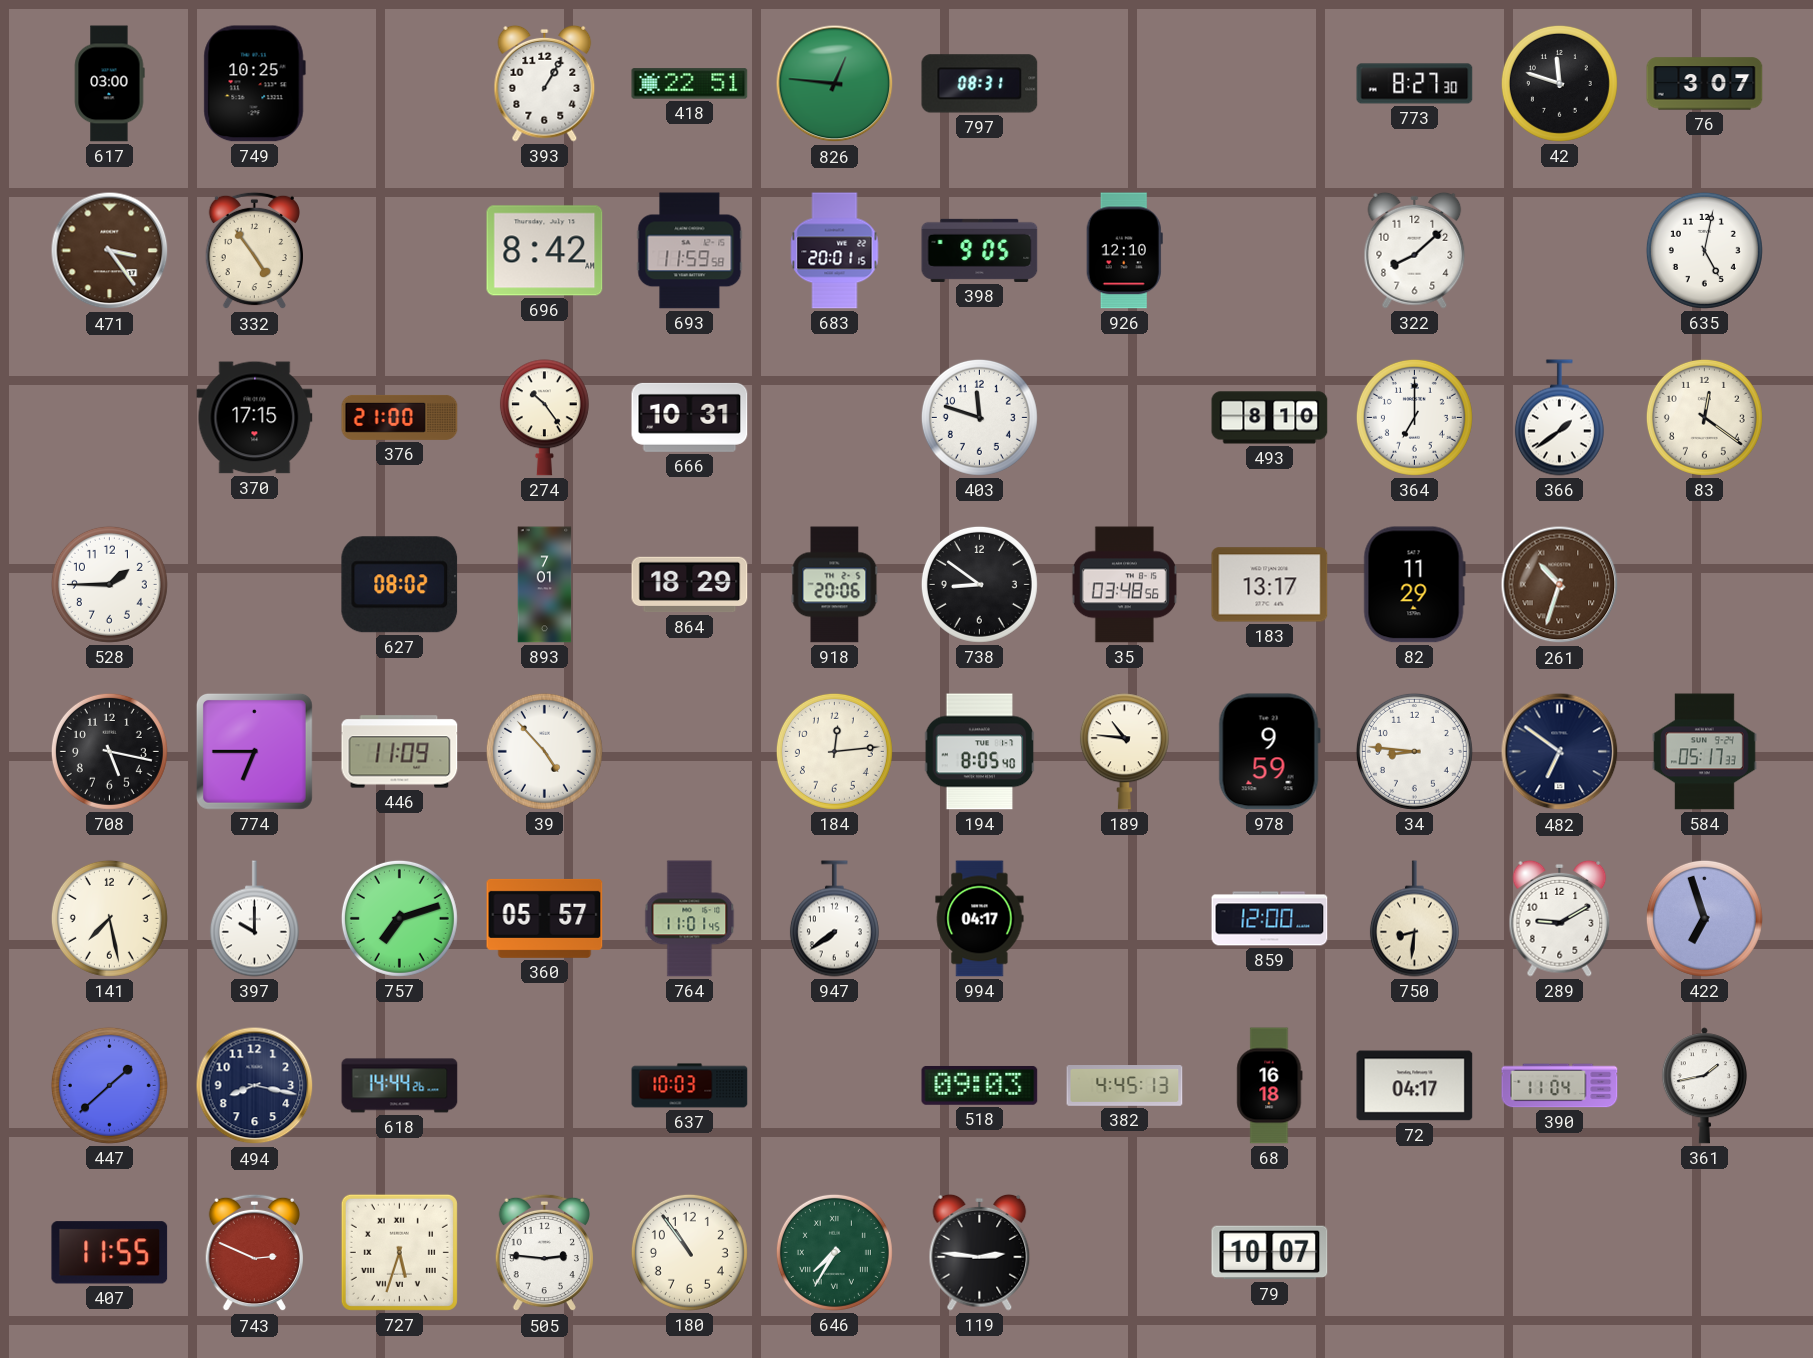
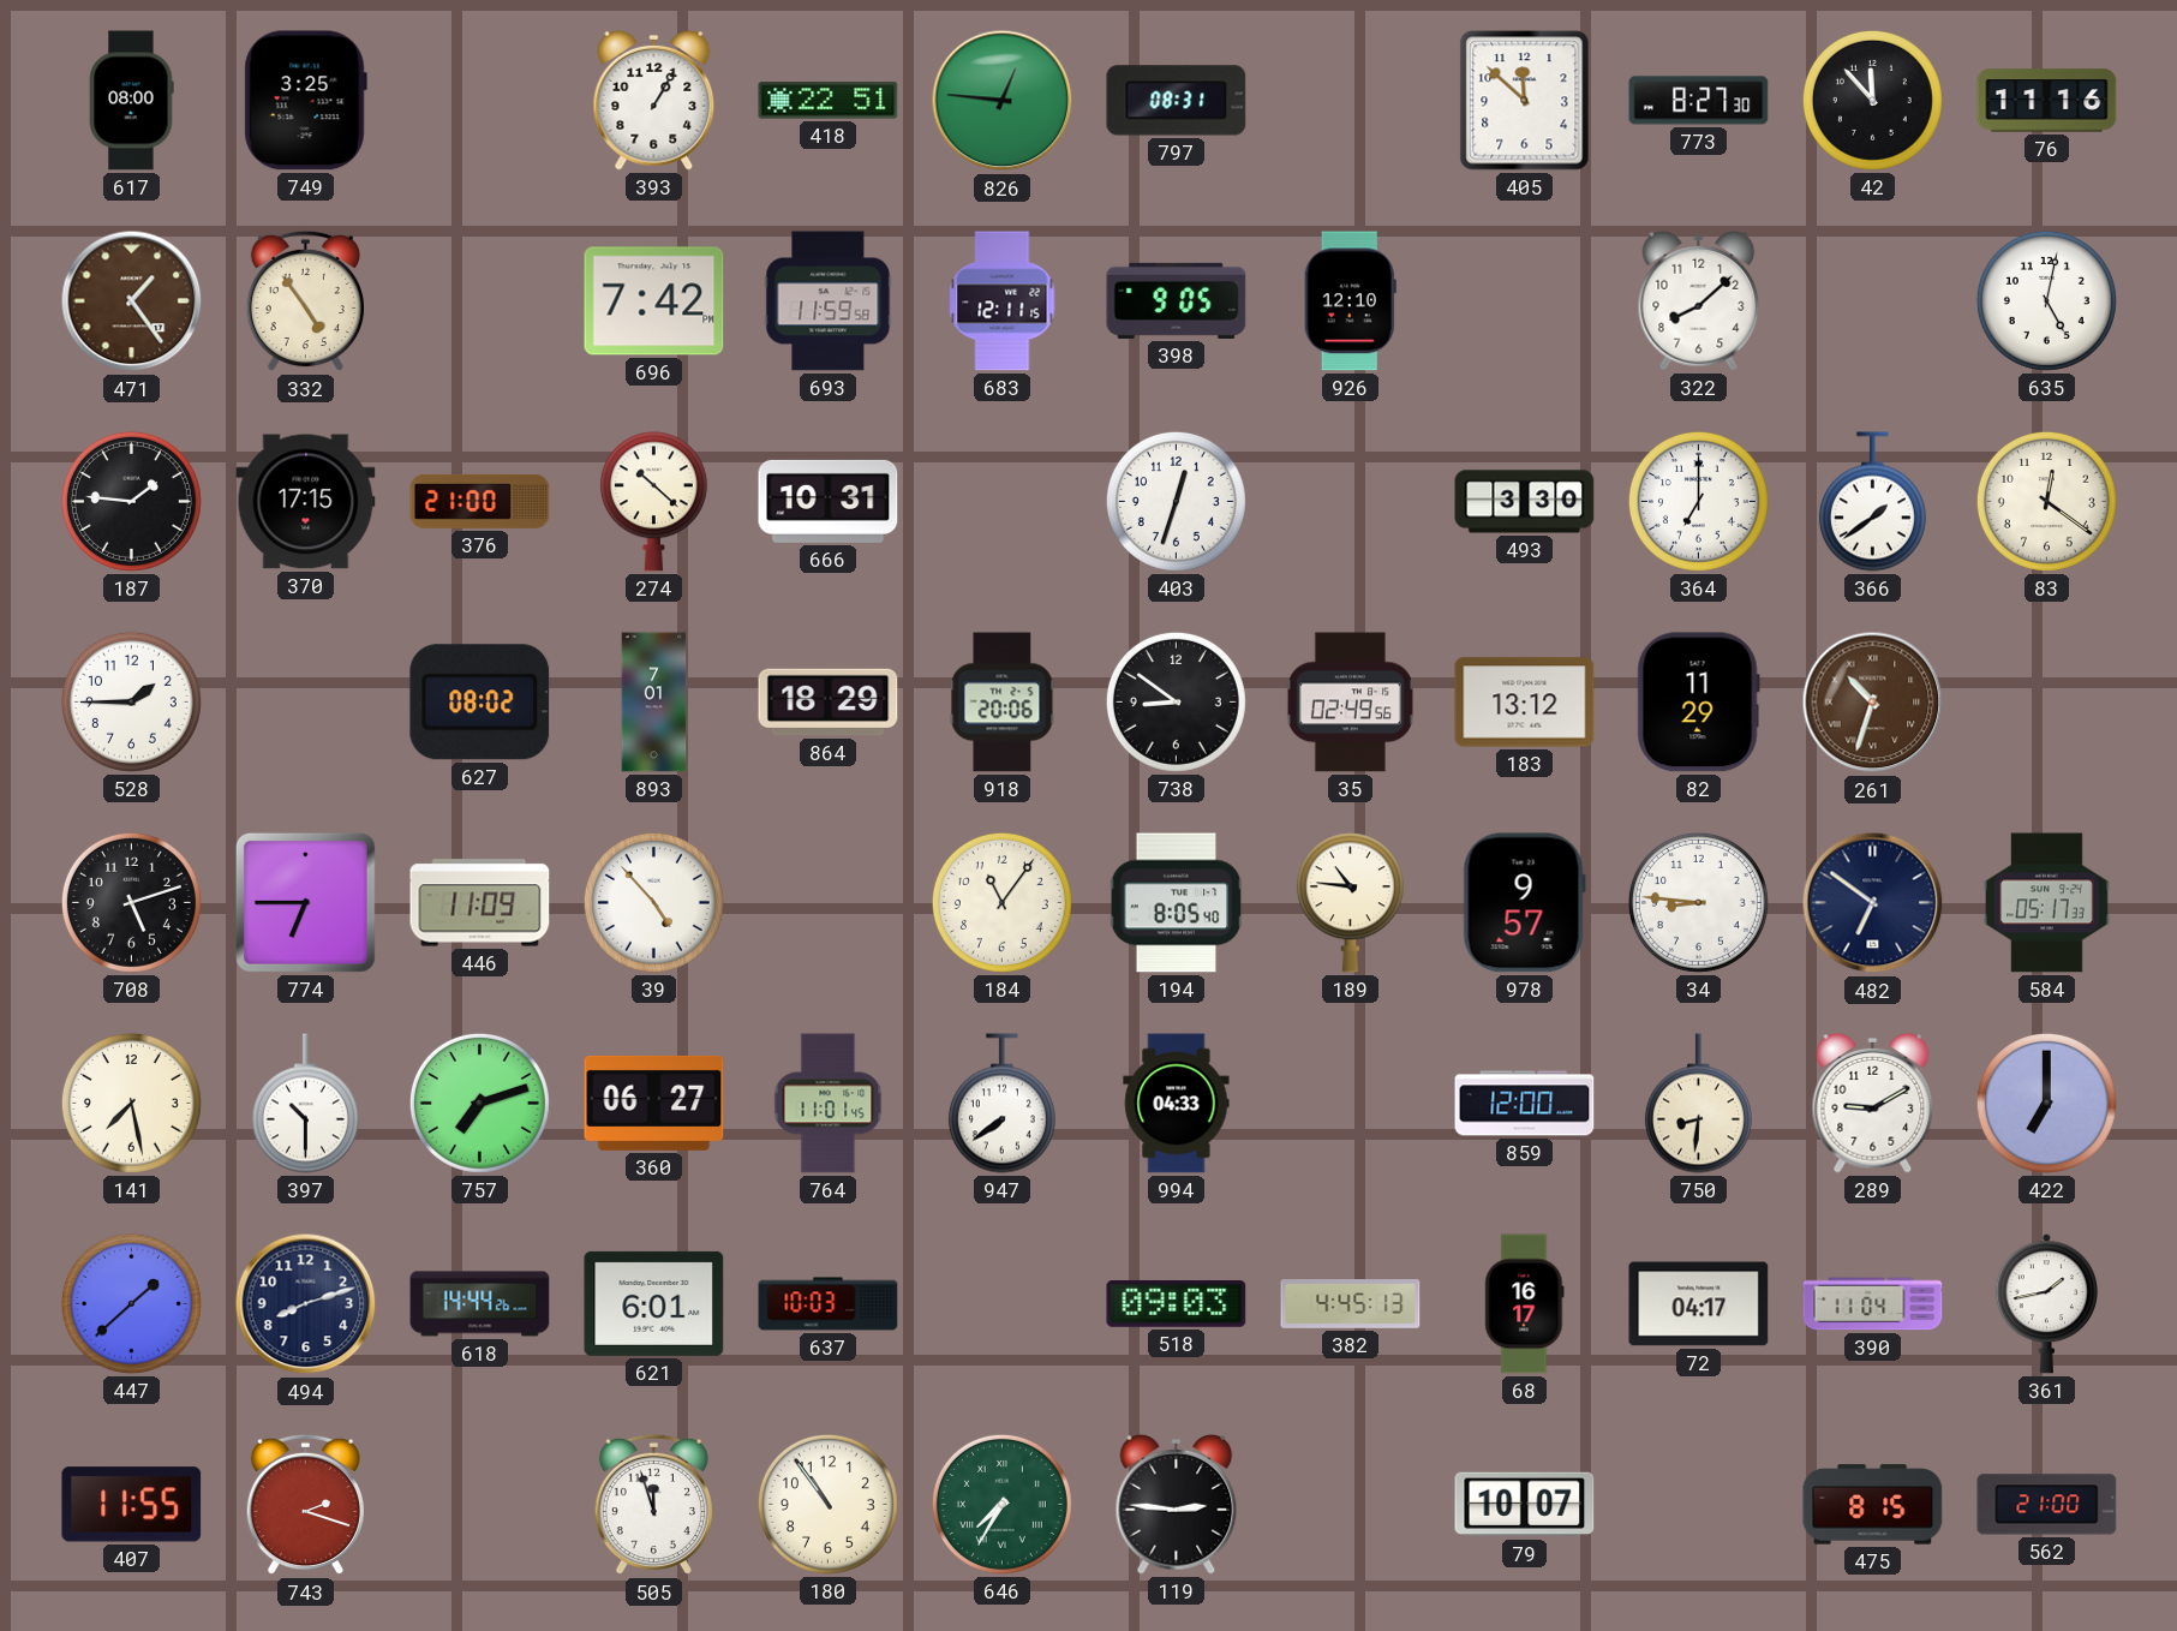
617: 03:00 -> 08:00 (131, 101)
749: 10:25 -> 3:25 (305, 101)
405: none -> 11:52 (1525, 101)
42: 11:48 -> 11:53 (1872, 100)
76: 3:07 -> 11:16 (2047, 101)
471: 3:24 -> 1:24 (132, 301)
696: 8:42 -> 7:42 (654, 301)
683: 20:01 -> 12:11 (1003, 301)
187: none -> 1:46 (131, 501)
274: 10:24 -> 10:22 (653, 502)
403: 11:48 -> 12:33 (1176, 501)
493: 8:10 -> 3:30 (1525, 502)
35: 03:48 -> 02:49 (1350, 703)
183: 13:17 -> 13:12 (1525, 703)
708: 5:17 -> 5:12 (131, 902)
184: 12:14 -> 11:06 (1001, 902)
978: 9:59 -> 9:57 (1524, 903)
397: 10:00 -> 10:30 (305, 1104)
360: 05:57 -> 06:27 (654, 1103)
994: 04:17 -> 04:33 (1177, 1104)
422: 6:57 -> 7:00 (2046, 1103)
494: 8:17 -> 8:12 (306, 1304)
621: none -> 6:01 (654, 1303)
68: 16:18 -> 16:17 (1525, 1304)
743: 2:49 -> 2:18 (305, 1505)
727: 5:33 -> none (399, 1252)
505: 2:46 -> 11:57 (653, 1505)
475: none -> 8:15 (1873, 1505)
562: none -> 21:00 (2047, 1505)
